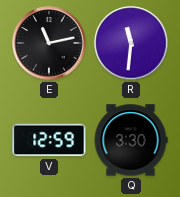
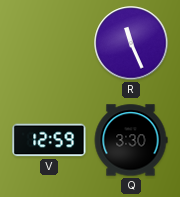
E: 11:13 -> none (49, 43)
R: 11:31 -> 11:26 (131, 43)
